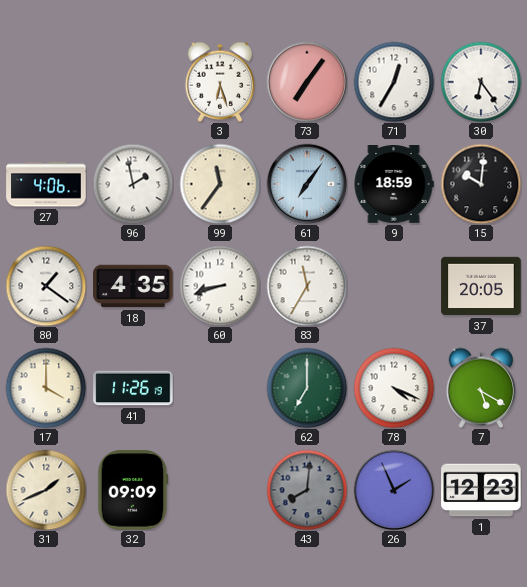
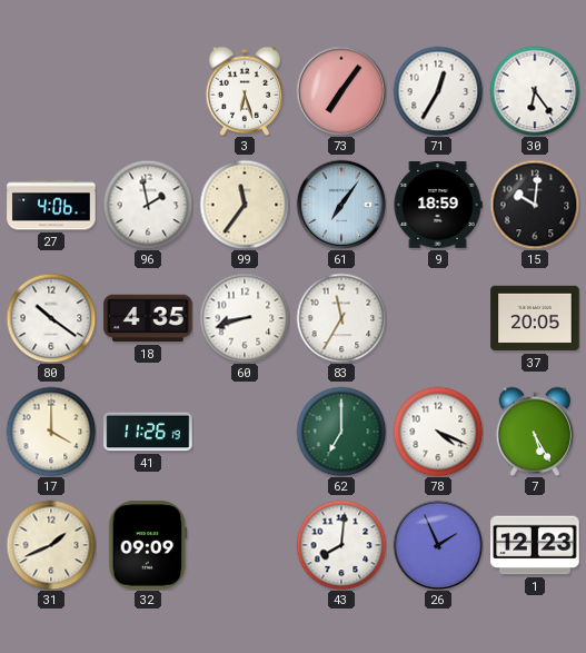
80: 1:21 -> 10:21 (51, 318)
7: 5:20 -> 5:25 (534, 432)
43 dial: grey -> white (341, 545)
